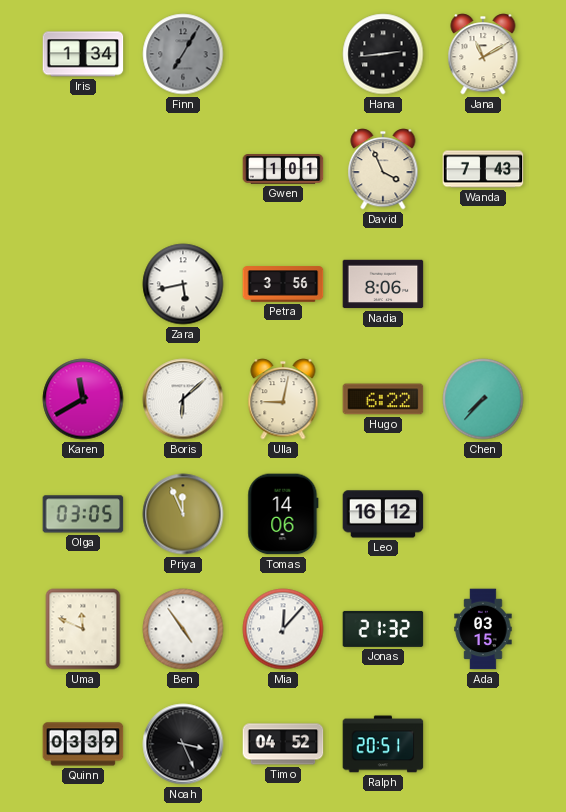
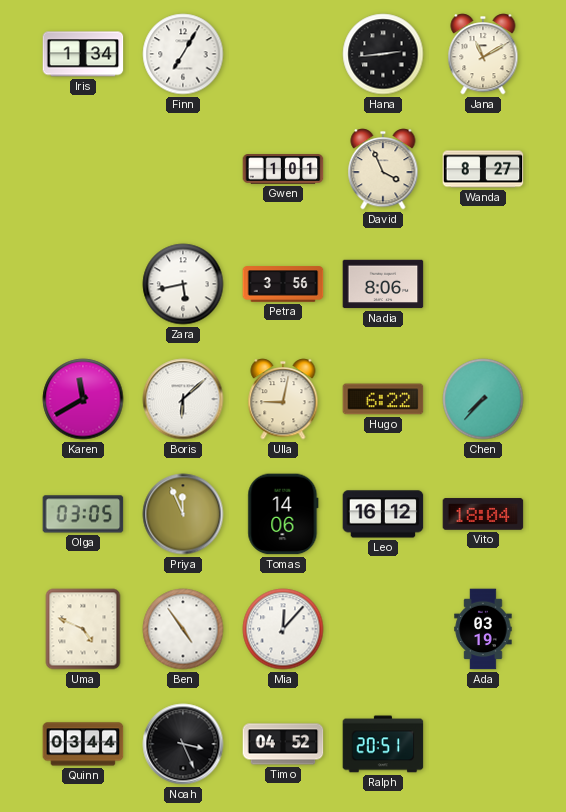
Finn dial: grey -> white (183, 54)
Wanda: 7:43 -> 8:27 (483, 169)
Vito: none -> 18:04 (483, 514)
Uma: 11:49 -> 4:49 (83, 629)
Jonas: 21:32 -> none (383, 629)
Ada: 03:15 -> 03:19 (483, 629)
Quinn: 03:39 -> 03:44 (83, 744)
